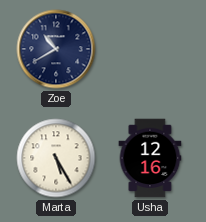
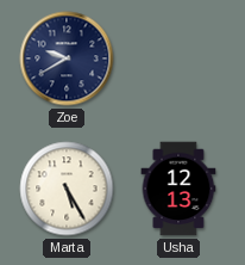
Zoe: 10:40 -> 9:40 (67, 58)
Usha: 12:16 -> 12:13 (178, 189)
